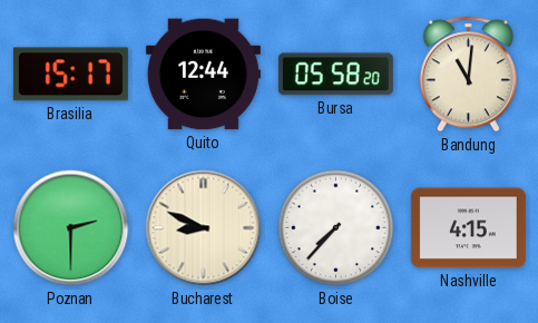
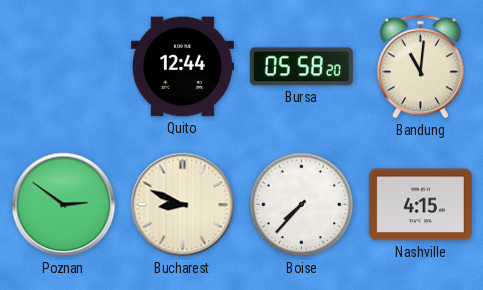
Brasilia: 15:17 -> none (70, 75)
Poznan: 2:30 -> 2:51 (64, 205)
